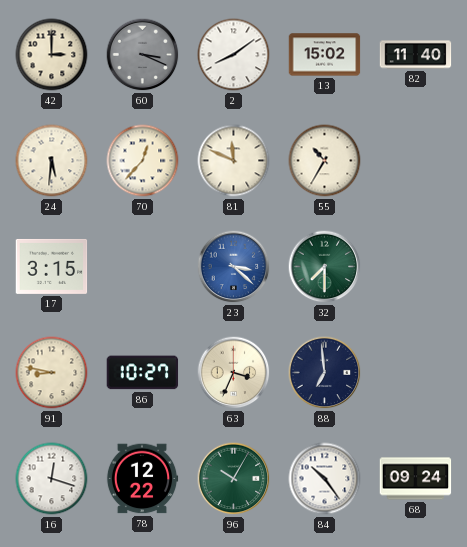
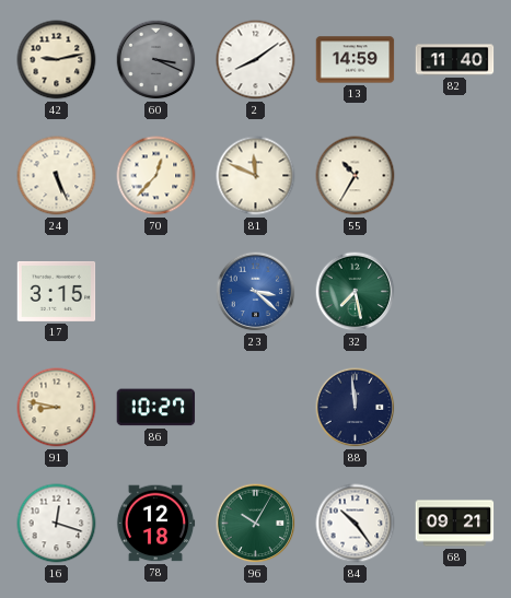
42: 3:00 -> 9:13 (57, 60)
13: 15:02 -> 14:59 (356, 60)
24: 5:31 -> 5:26 (57, 176)
32: 7:30 -> 7:28 (356, 292)
63: 3:34 -> none (234, 373)
88: 6:59 -> 11:59 (356, 408)
78: 12:22 -> 12:18 (155, 524)
68: 09:24 -> 09:21 (455, 524)
